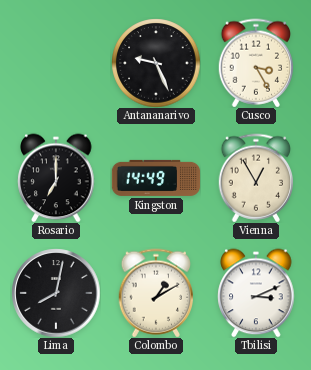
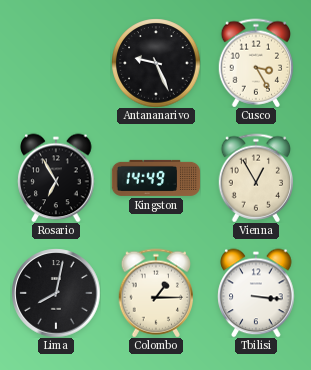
Rosario: 7:00 -> 6:55 (56, 178)
Colombo: 1:10 -> 1:15 (155, 293)
Tbilisi: 3:11 -> 3:16 (256, 293)
